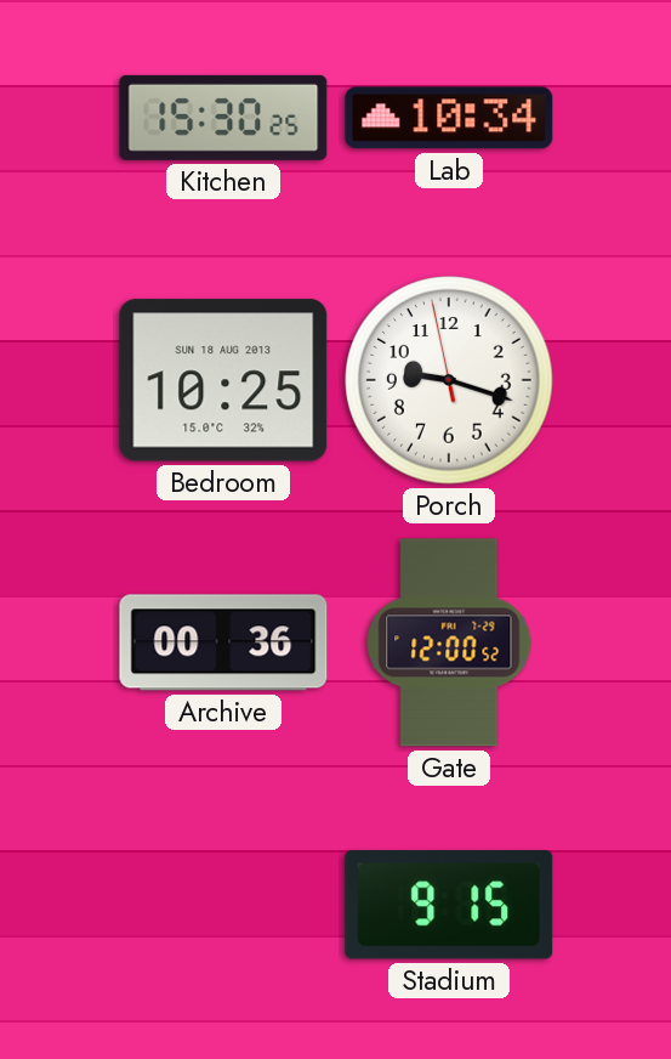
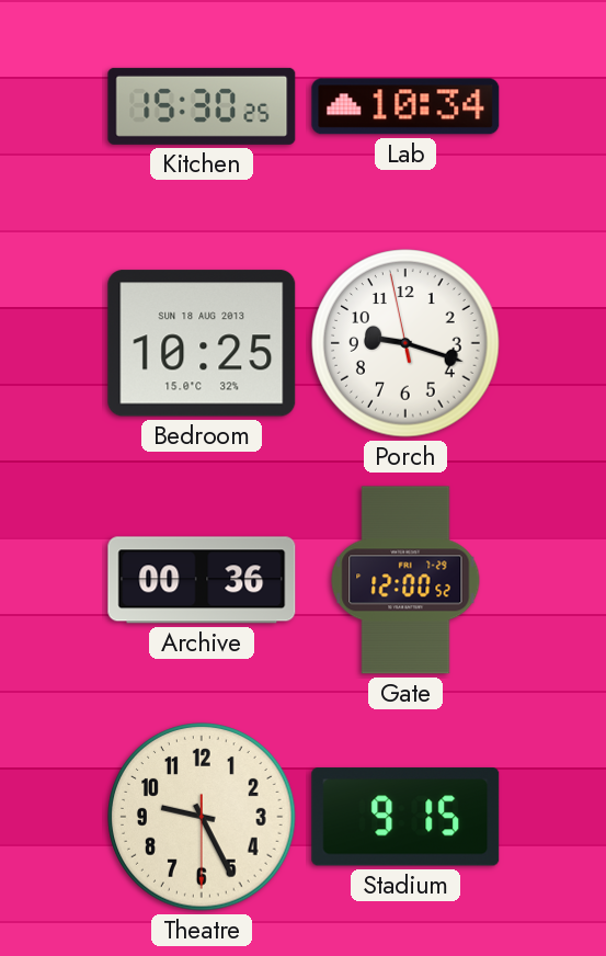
Theatre: none -> 9:25 (202, 817)
